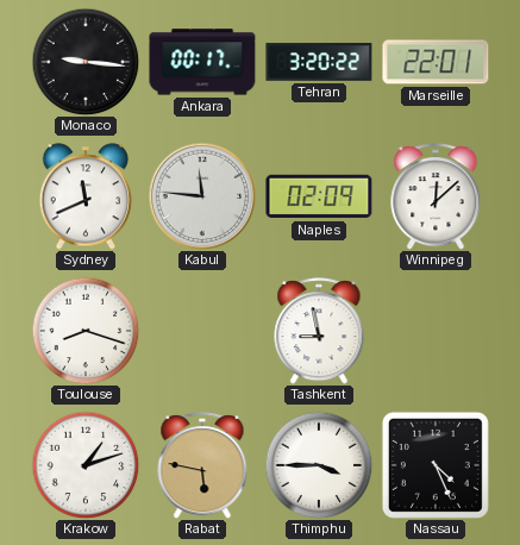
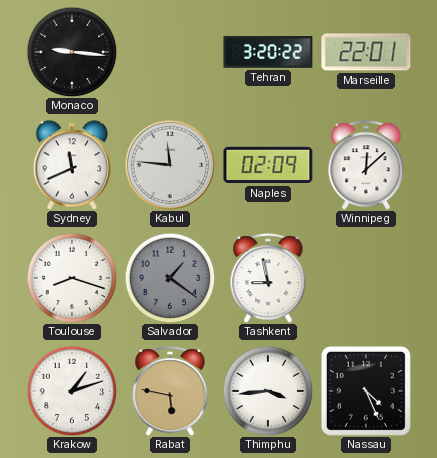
Ankara: 00:17 -> none (202, 62)
Salvador: none -> 1:21 (170, 278)
Thimphu: 3:45 -> 3:44 (268, 391)
